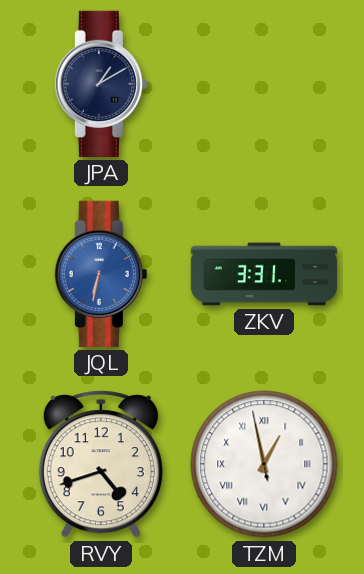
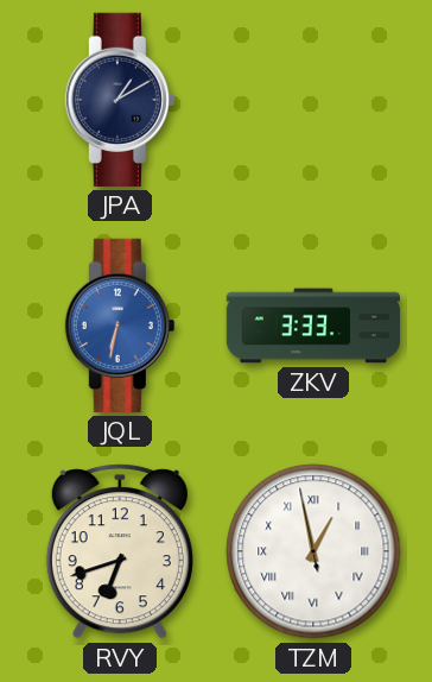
ZKV: 3:31 -> 3:33 (313, 326)
RVY: 4:42 -> 6:42 (120, 551)
